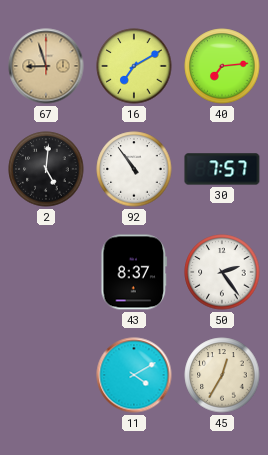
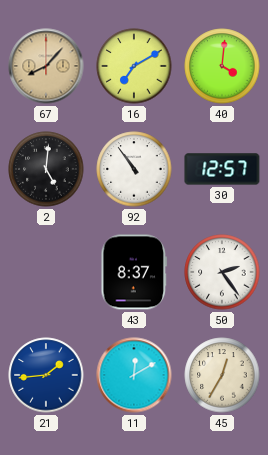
67: 8:57 -> 8:07 (46, 66)
40: 7:14 -> 4:01 (222, 66)
30: 7:57 -> 12:57 (222, 169)
21: none -> 1:44 (46, 375)
11: 4:10 -> 12:10 (134, 375)
